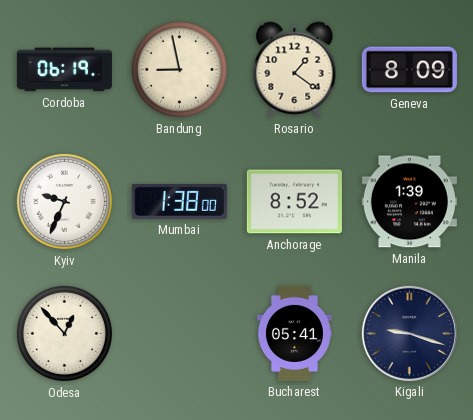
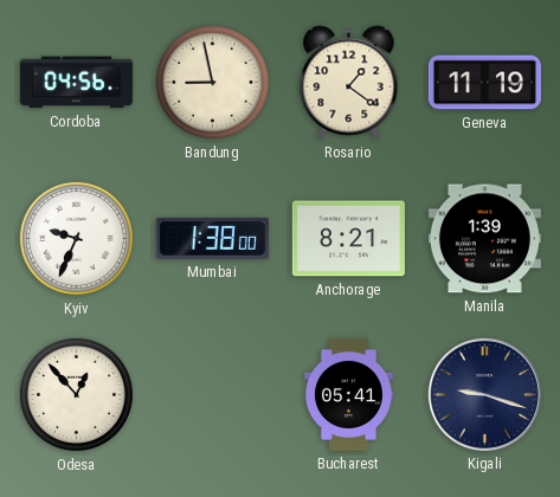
Cordoba: 06:19 -> 04:56 (76, 83)
Geneva: 8:09 -> 11:19 (484, 83)
Anchorage: 8:52 -> 8:21 (348, 239)
